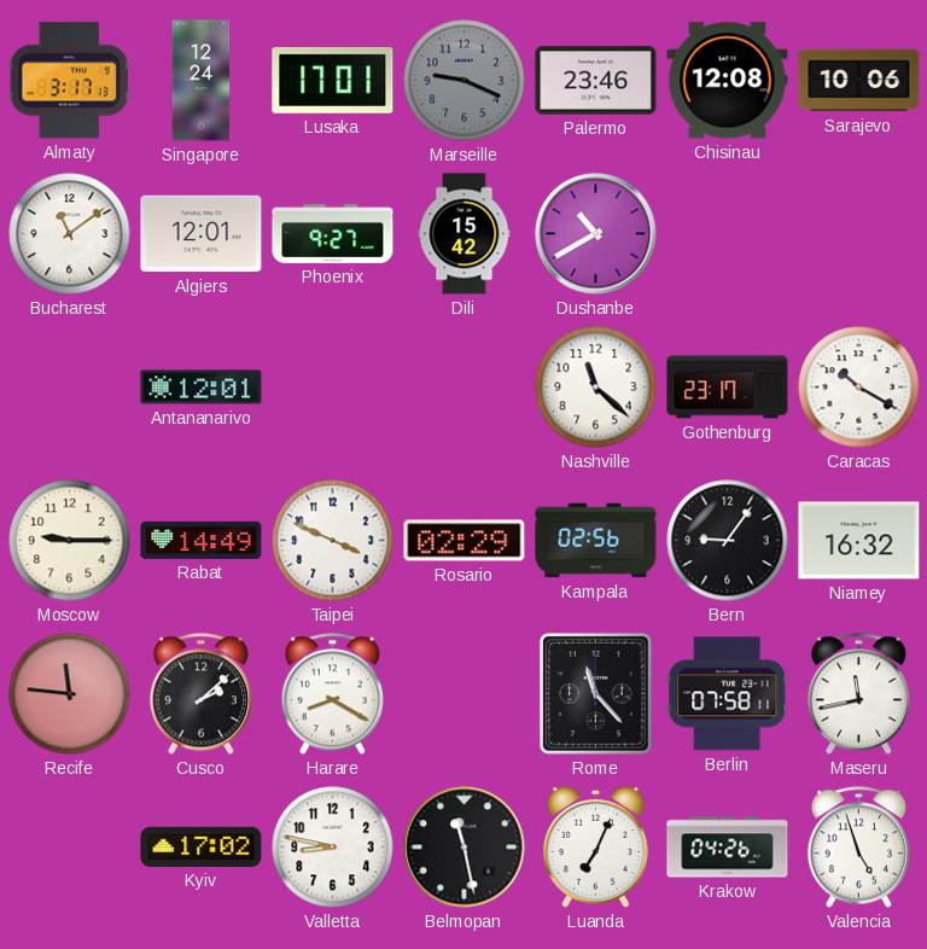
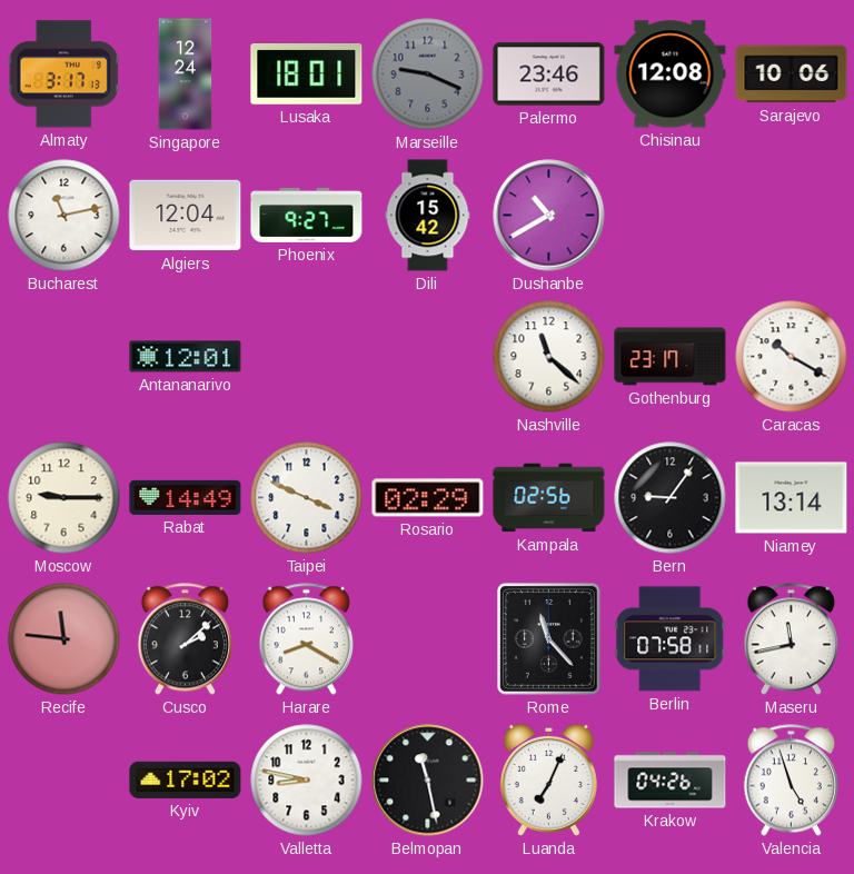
Lusaka: 17:01 -> 18:01 (307, 75)
Bucharest: 11:09 -> 11:13 (64, 216)
Algiers: 12:01 -> 12:04 (186, 216)
Niamey: 16:32 -> 13:14 (792, 498)
